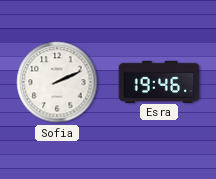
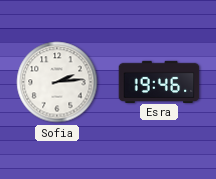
Sofia: 2:11 -> 2:14 (57, 82)
